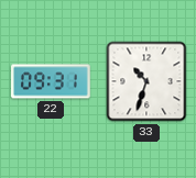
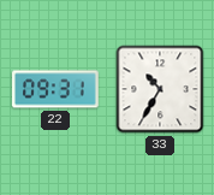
33: 10:33 -> 10:35 (160, 89)
